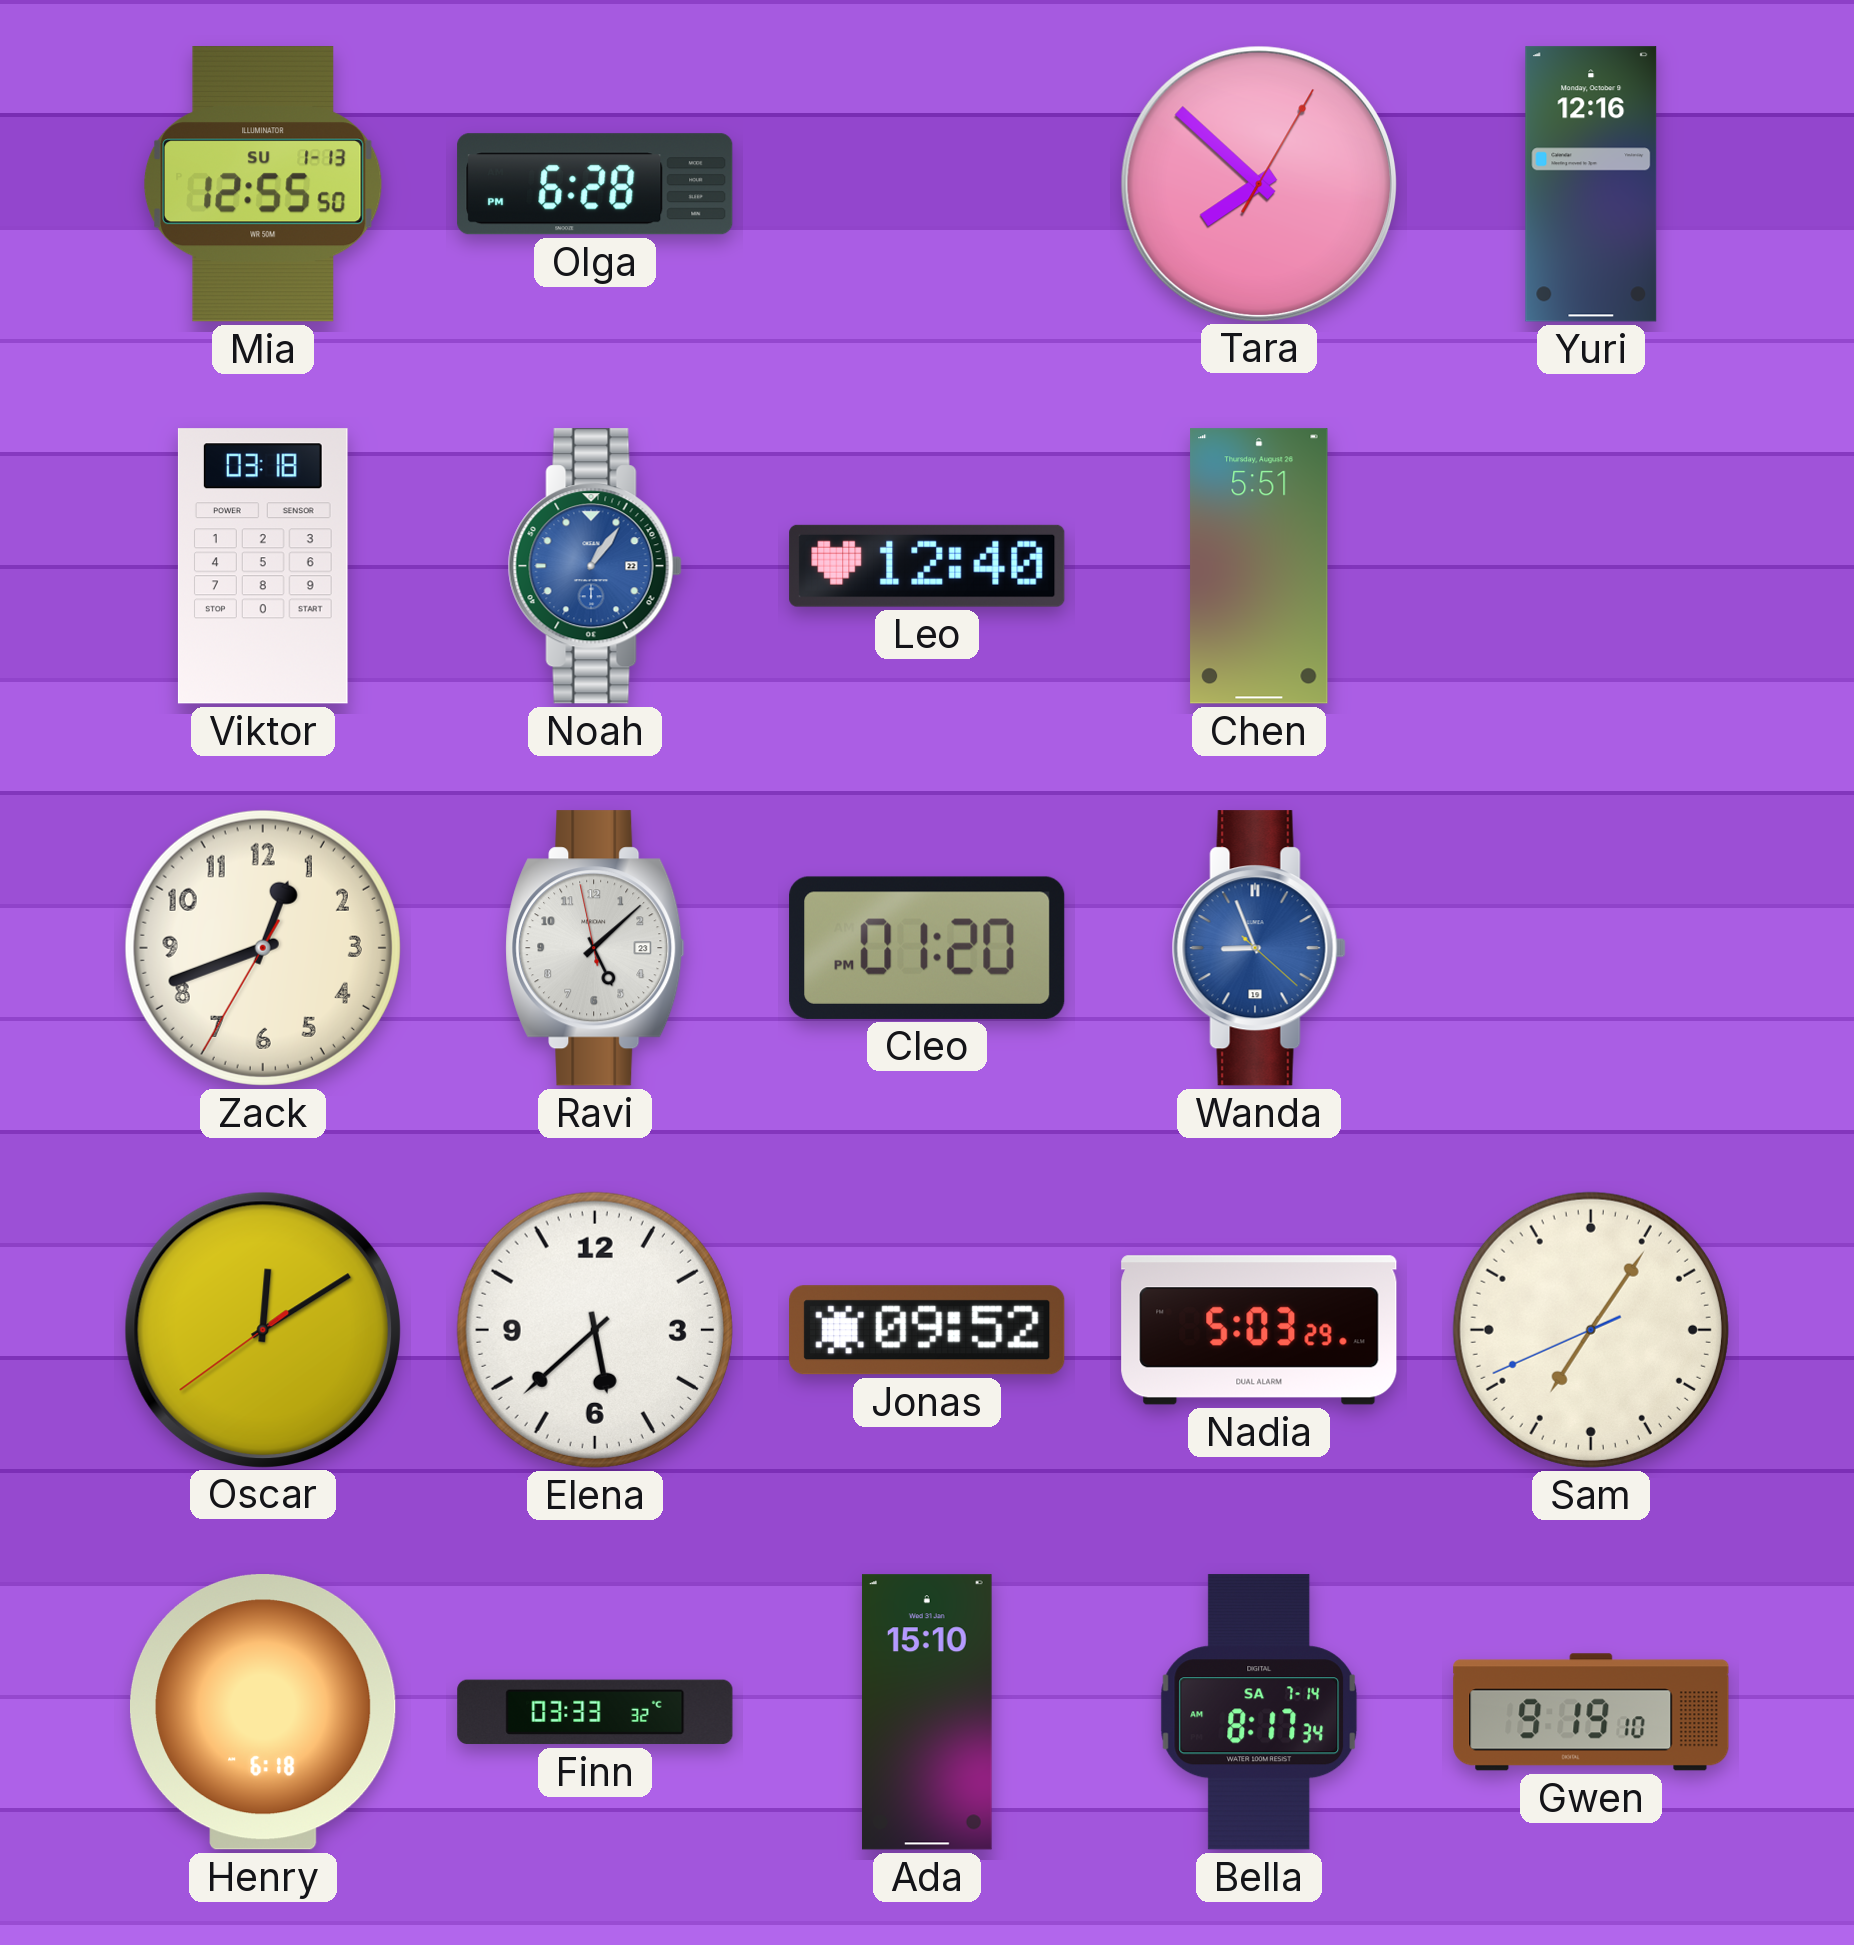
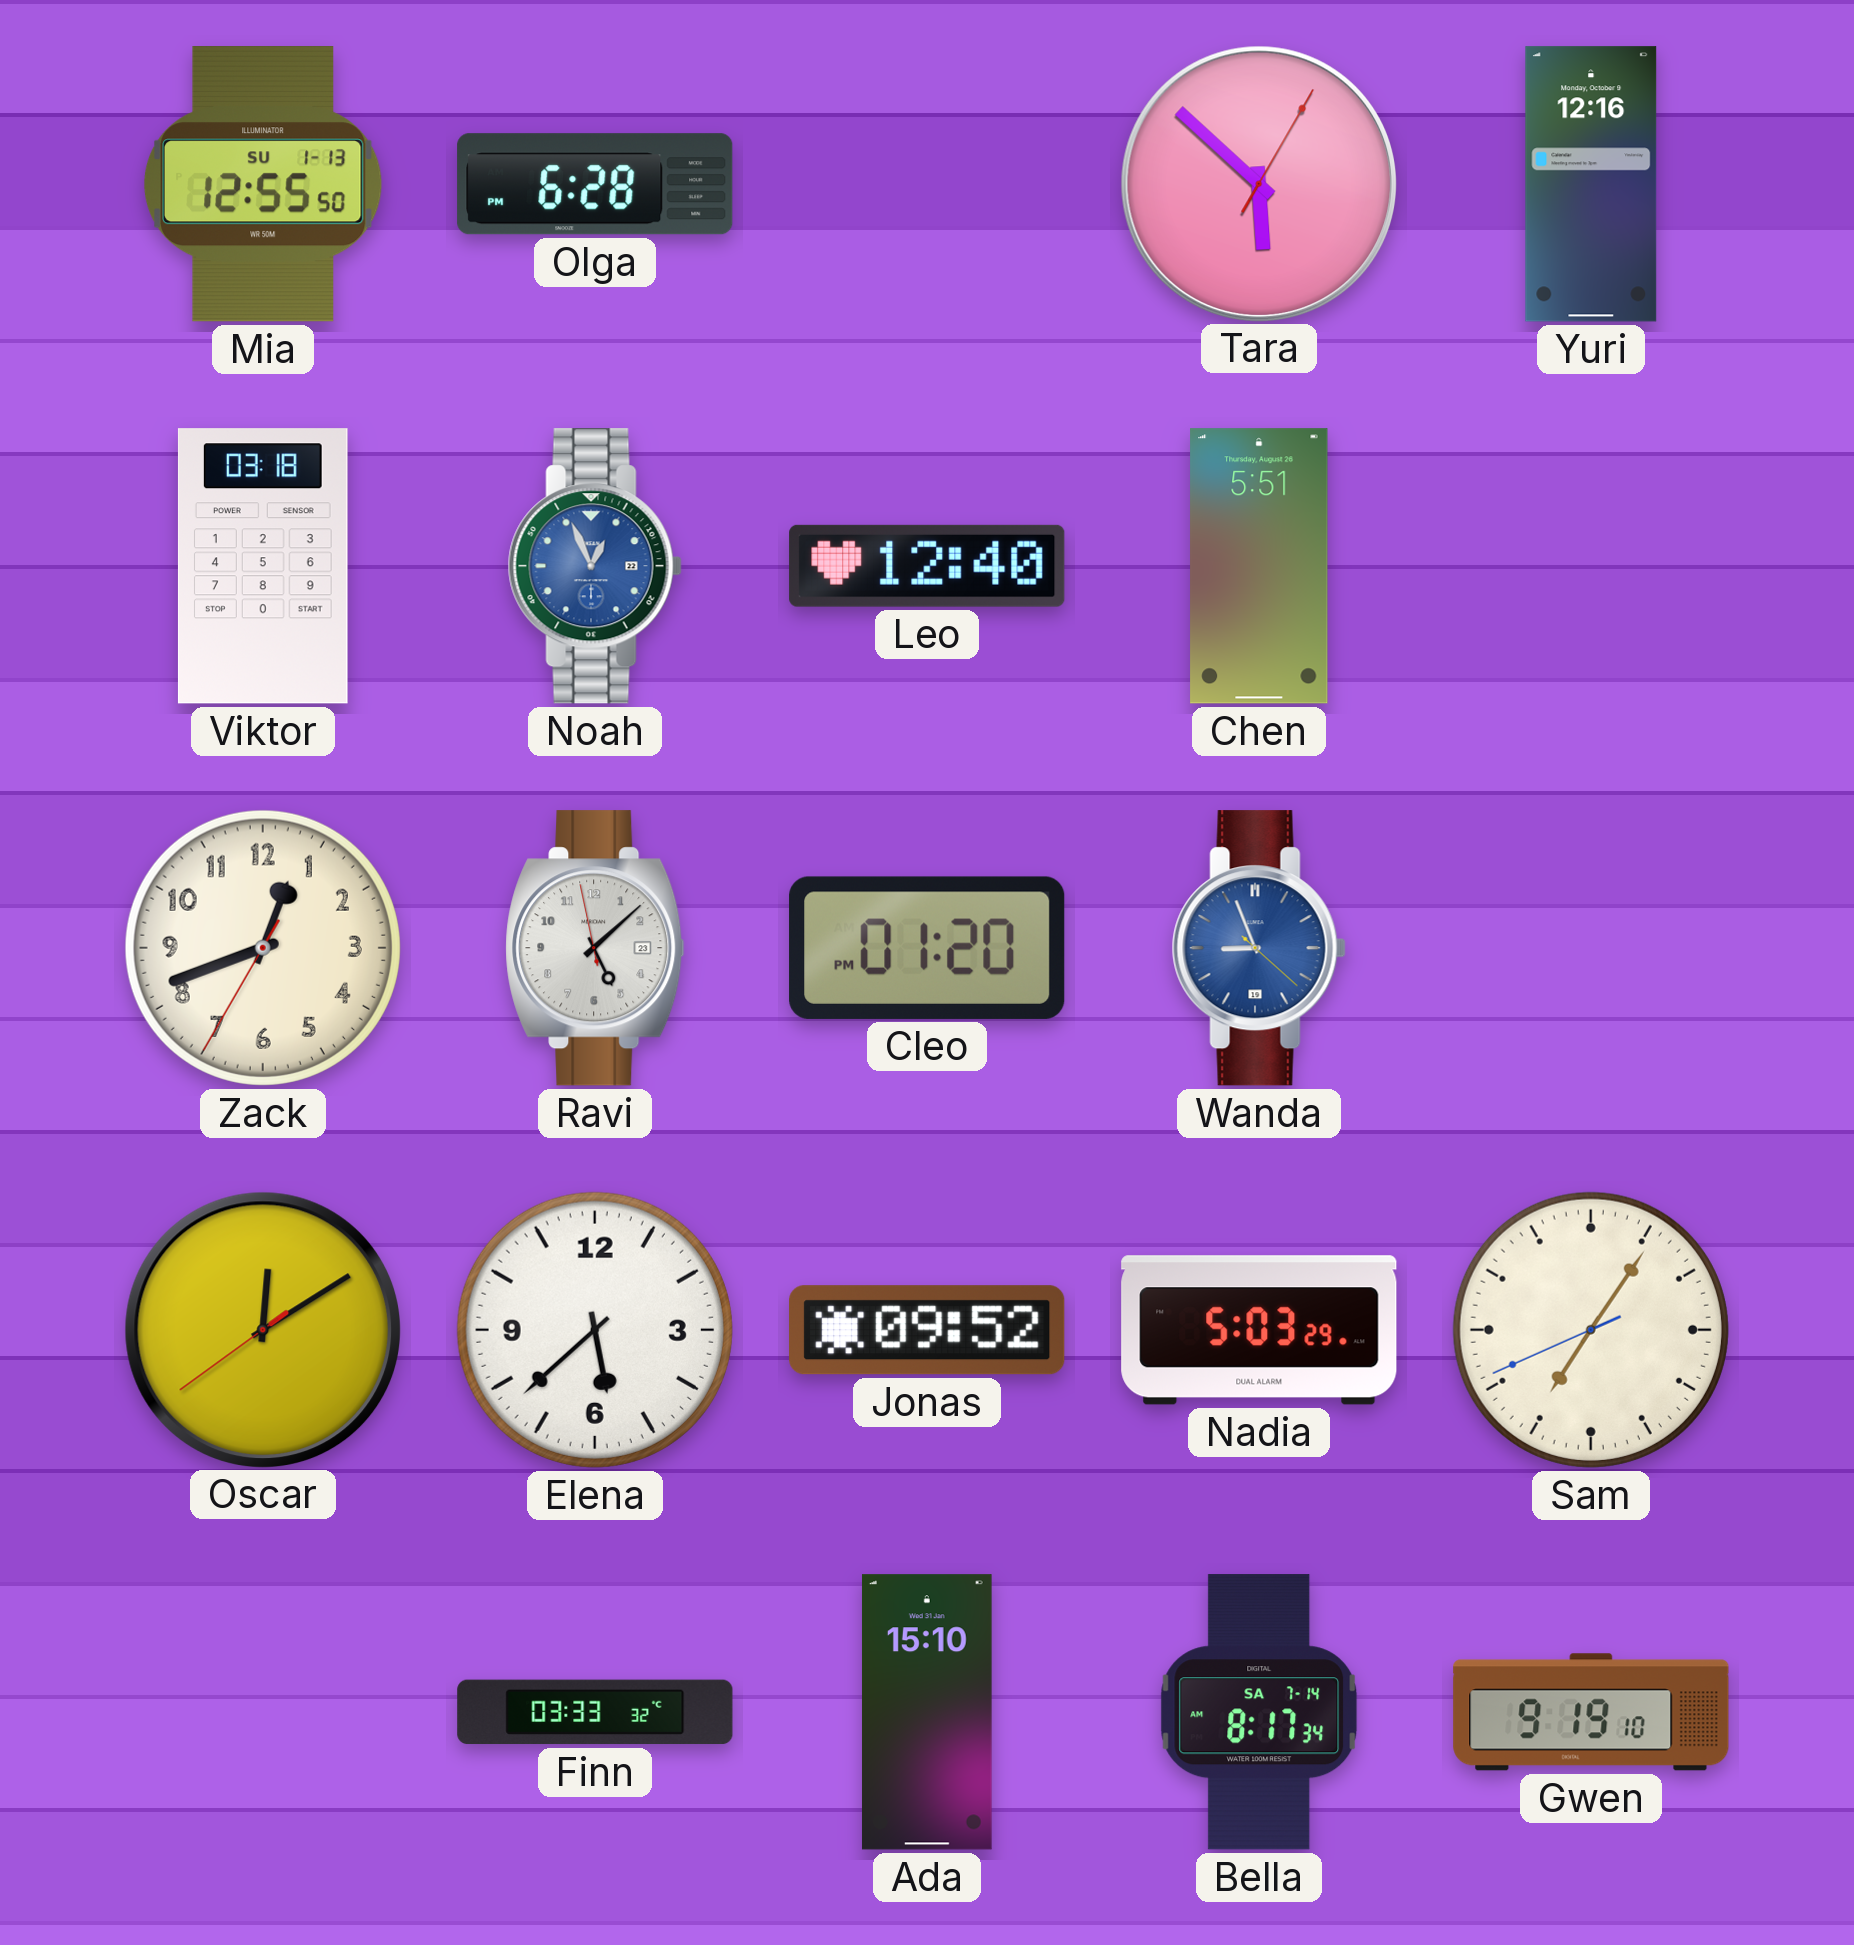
Tara: 7:52 -> 5:52 (1258, 183)
Noah: 1:06 -> 12:56 (595, 566)
Henry: 6:18 -> none (264, 1712)
